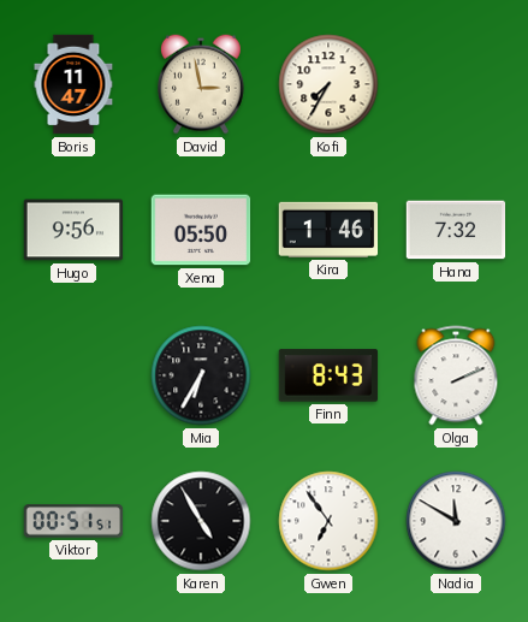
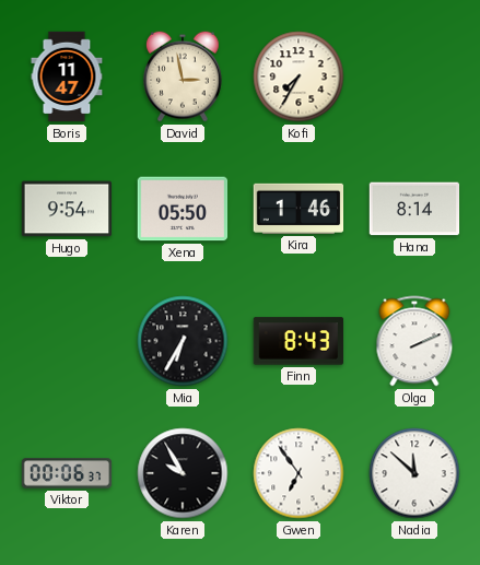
Hugo: 9:56 -> 9:54 (67, 209)
Hana: 7:32 -> 8:14 (414, 209)
Viktor: 00:51 -> 00:06 (67, 473)
Karen: 4:55 -> 9:55 (183, 473)
Nadia: 11:50 -> 11:52 (414, 473)
